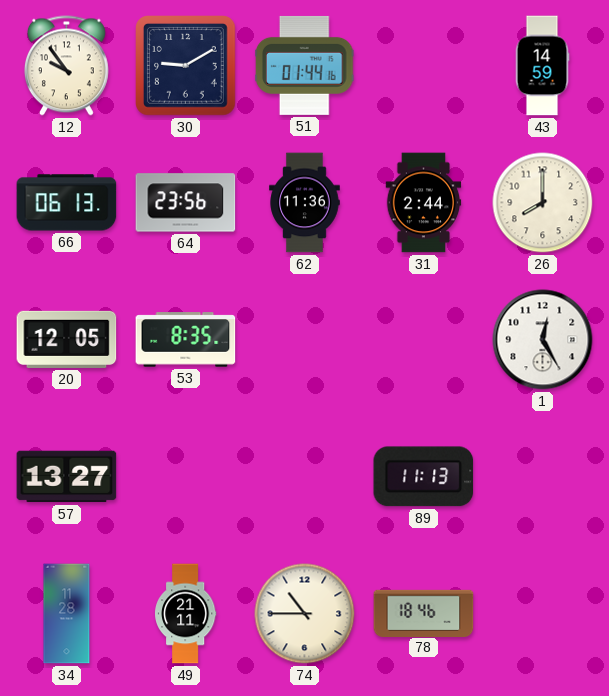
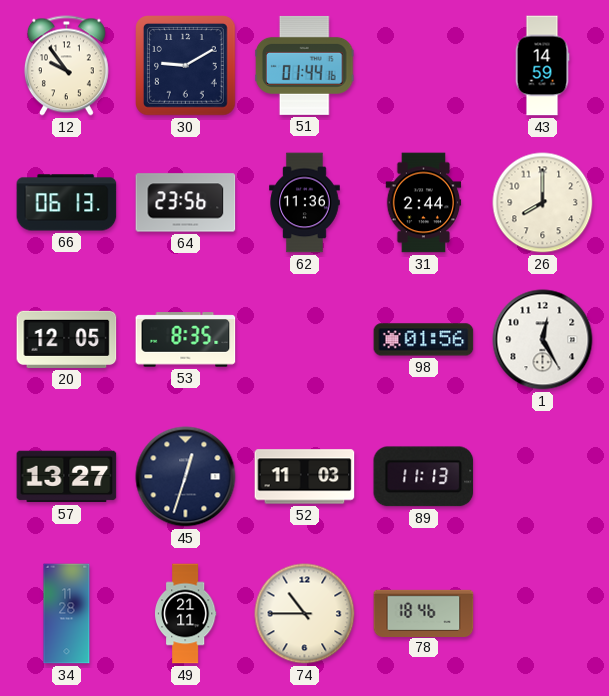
98: none -> 01:56 (424, 340)
45: none -> 12:33 (186, 477)
52: none -> 11:03 (305, 477)
